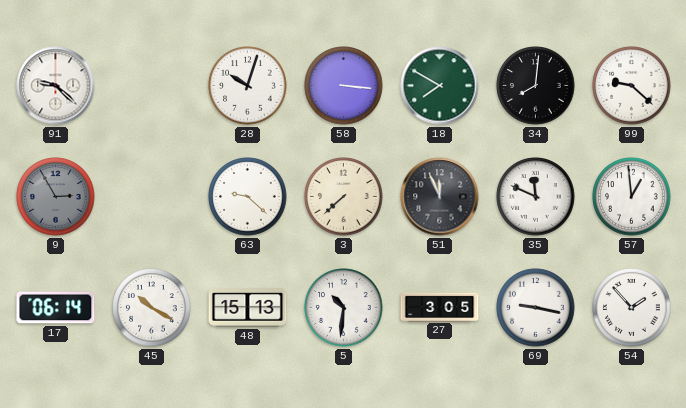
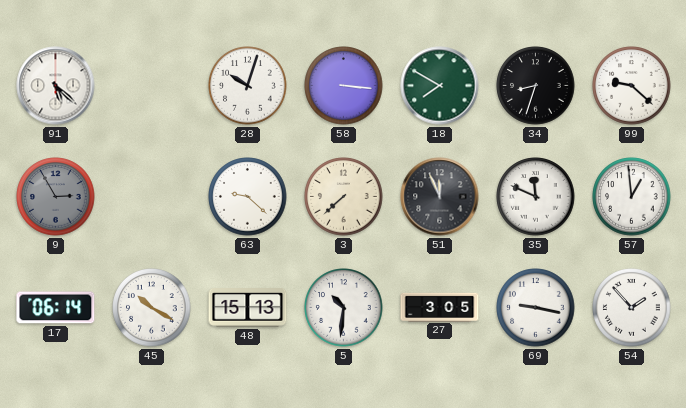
91: 9:22 -> 5:22 (56, 86)
34: 8:01 -> 8:33 (536, 86)
